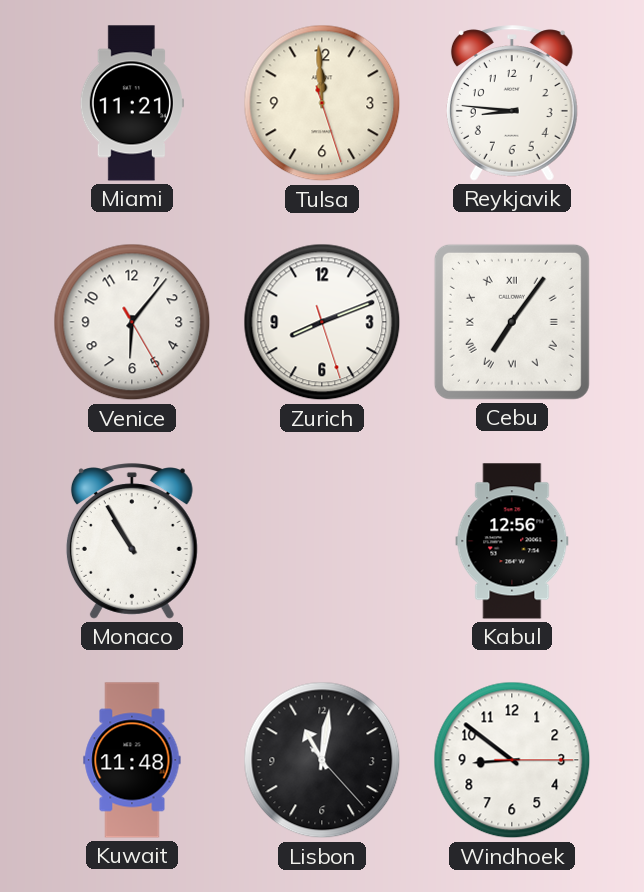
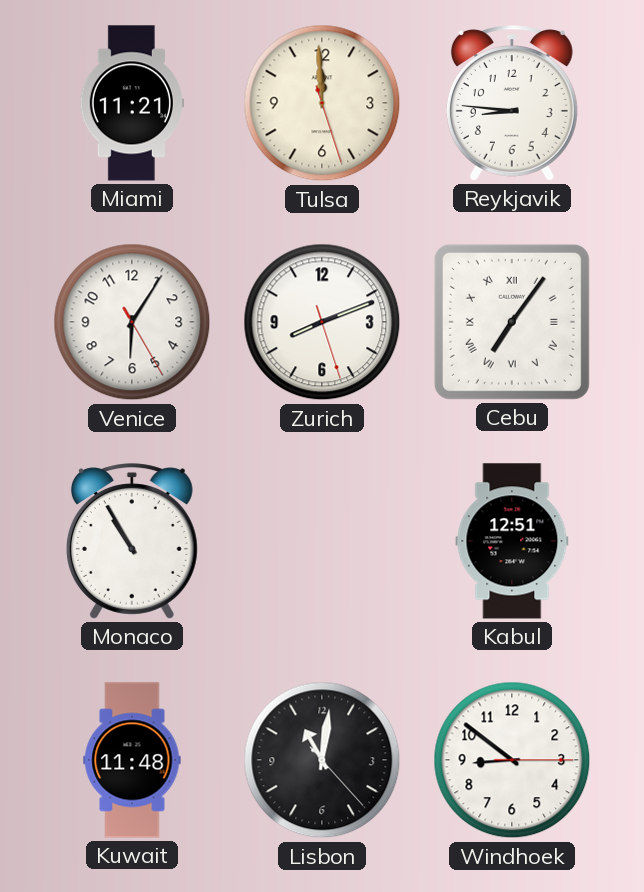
Venice: 6:06 -> 6:05 (132, 322)
Kabul: 12:56 -> 12:51 (512, 541)
